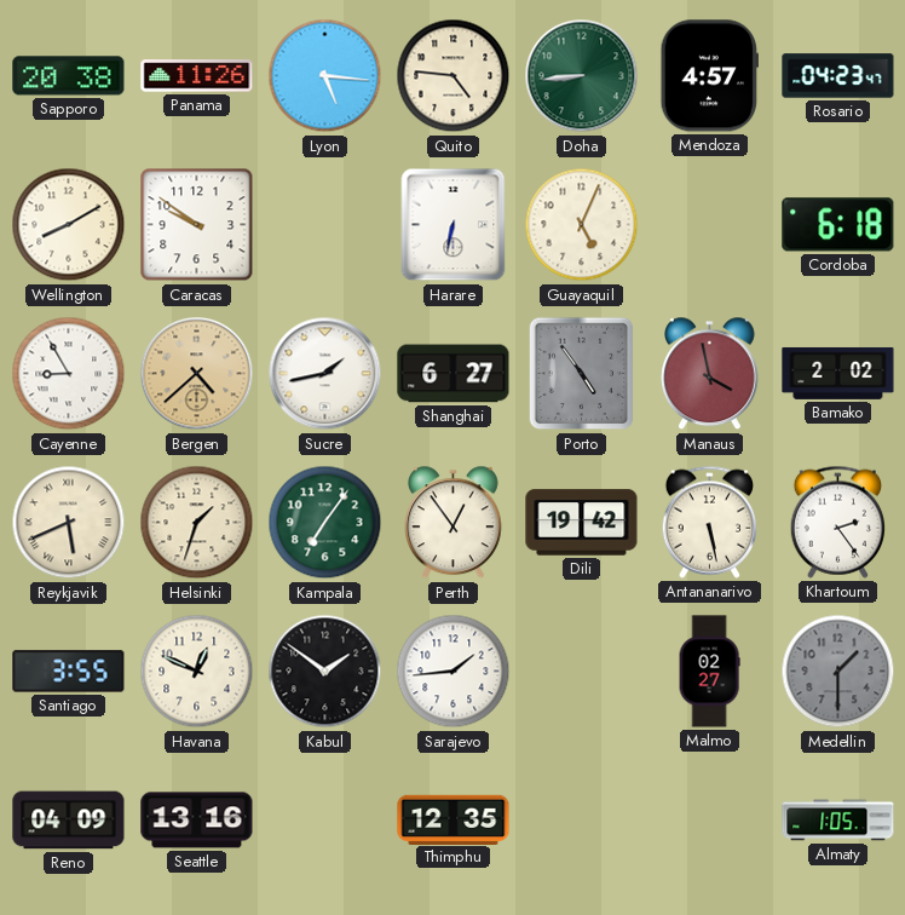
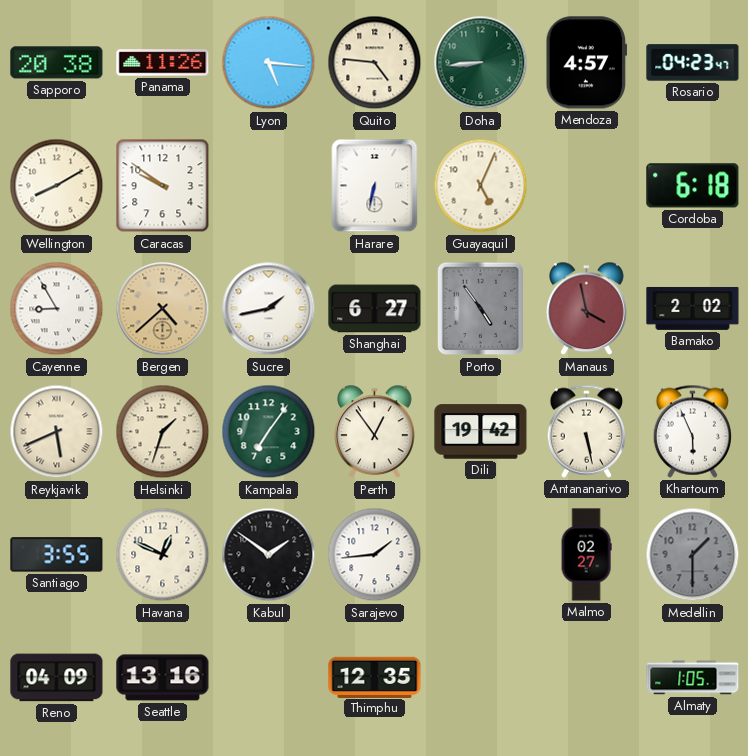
Khartoum: 2:24 -> 5:56 (692, 431)
